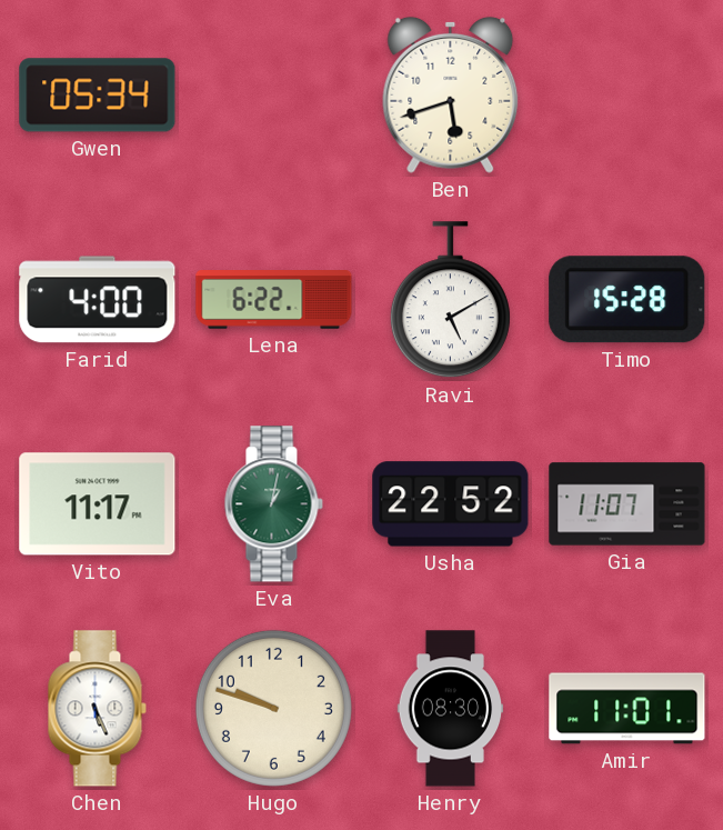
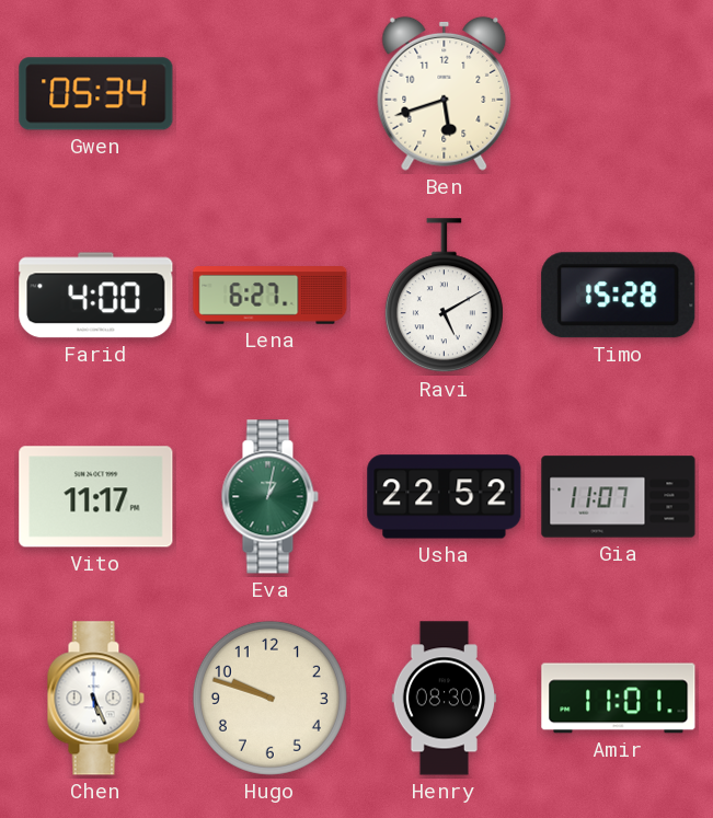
Lena: 6:22 -> 6:27 (271, 296)
